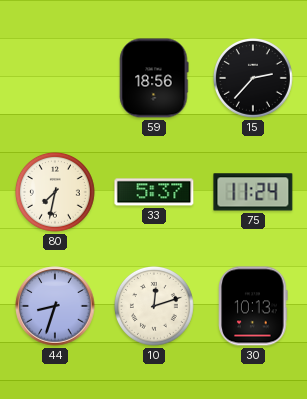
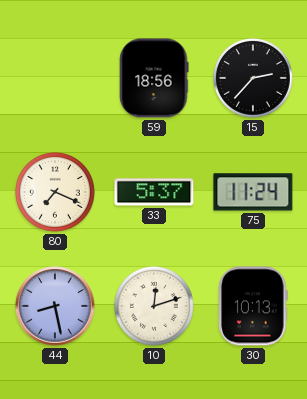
80: 7:32 -> 7:19 (55, 192)
44: 8:33 -> 8:28 (55, 306)
